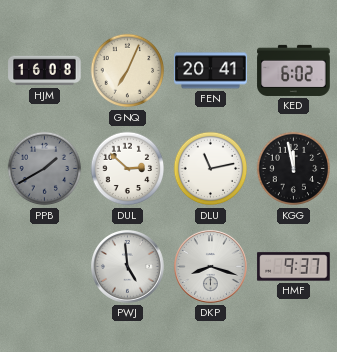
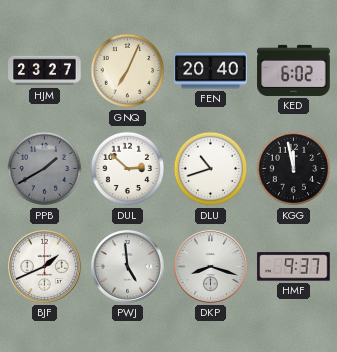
HJM: 16:08 -> 23:27 (45, 71)
FEN: 20:41 -> 20:40 (211, 71)
DLU: 11:13 -> 10:42 (211, 169)
BJF: none -> 1:41 (45, 267)
